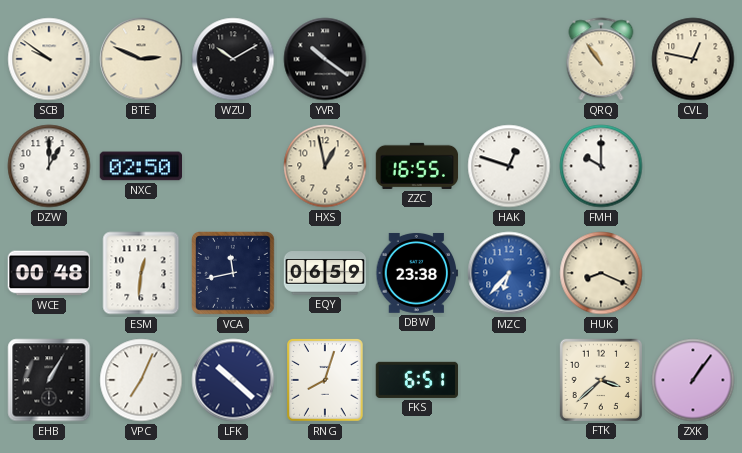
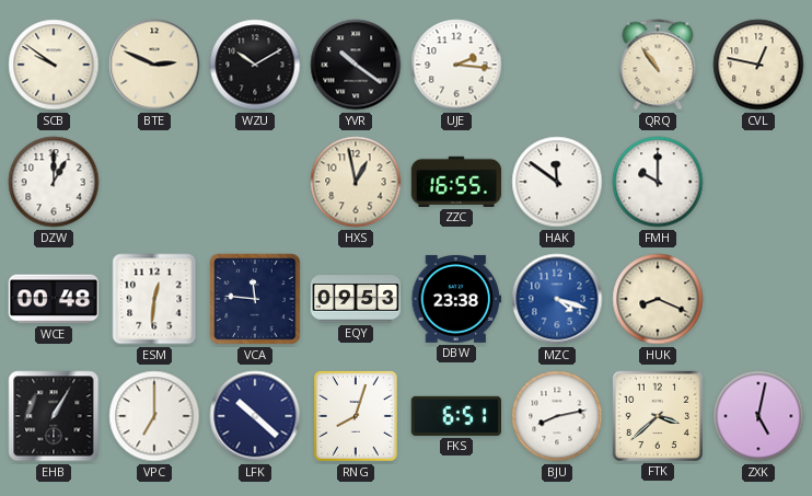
UJE: none -> 2:16 (456, 65)
NXC: 02:50 -> none (140, 166)
HAK: 12:48 -> 11:51 (557, 182)
VCA: 11:43 -> 11:46 (255, 299)
EQY: 06:59 -> 09:53 (356, 299)
MZC: 6:37 -> 4:18 (557, 299)
VPC: 7:04 -> 7:00 (154, 416)
BJU: none -> 8:13 (557, 416)
ZXK: 1:06 -> 5:02 (758, 416)
